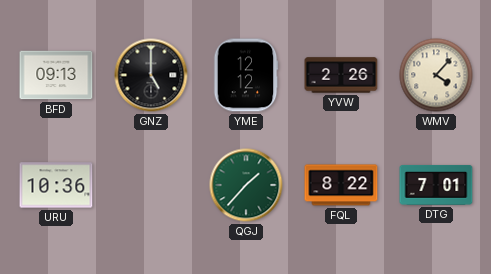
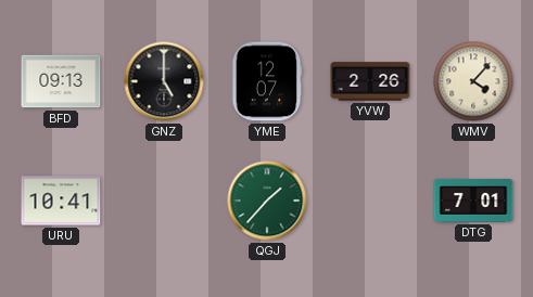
YME: 12:12 -> 12:07 (267, 81)
URU: 10:36 -> 10:41 (61, 201)
FQL: 8:22 -> none (341, 185)
